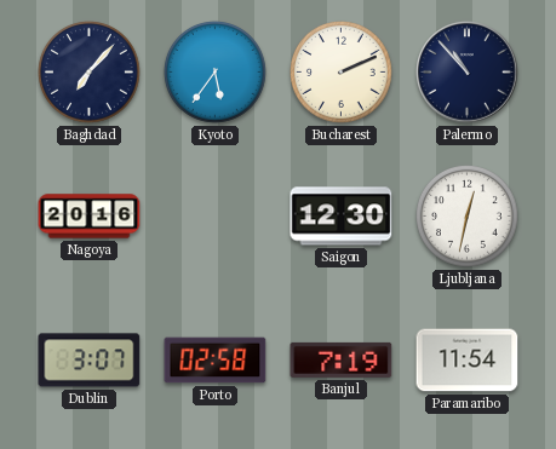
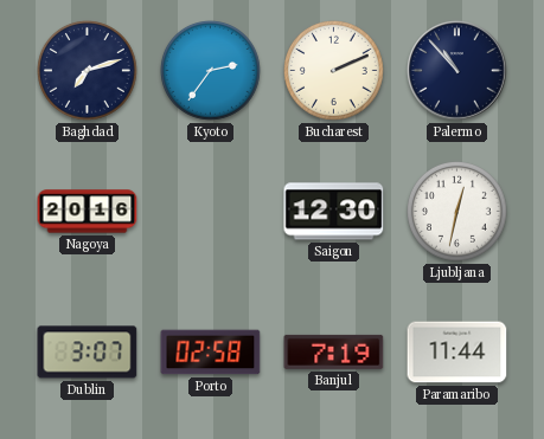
Baghdad: 7:07 -> 7:12 (88, 71)
Kyoto: 5:36 -> 2:36 (211, 71)
Paramaribo: 11:54 -> 11:44 (457, 353)
